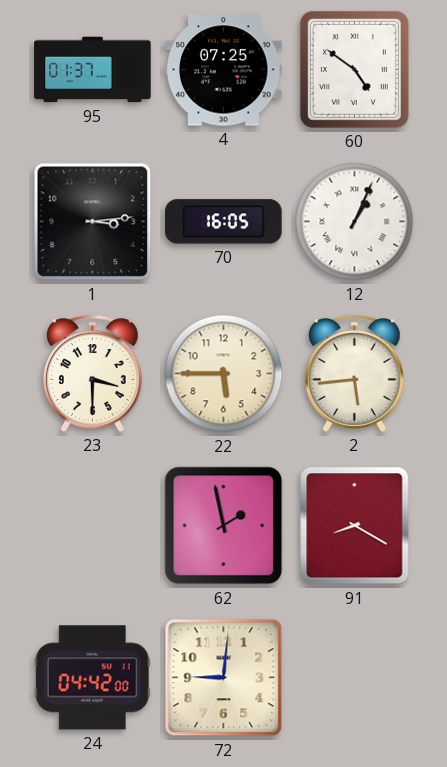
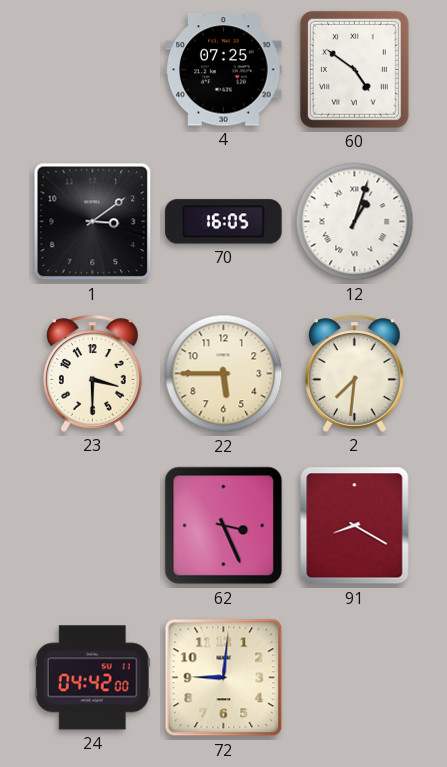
95: 01:37 -> none (93, 70)
1: 3:14 -> 3:09 (93, 222)
12: 1:04 -> 1:03 (355, 222)
2: 5:44 -> 7:31 (355, 373)
62: 1:58 -> 3:26 (224, 526)
